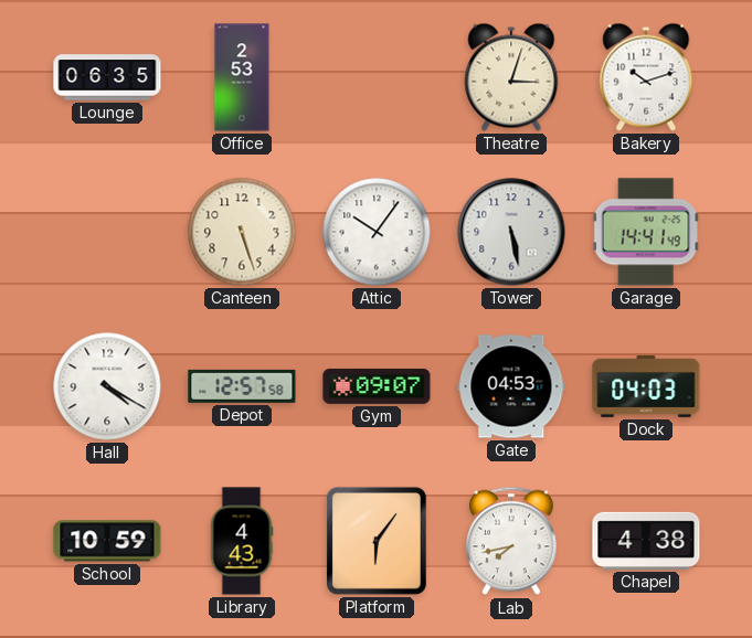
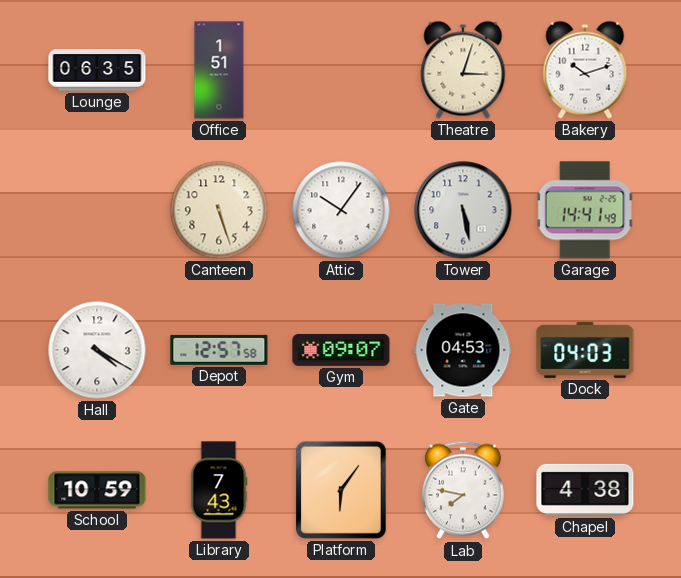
Office: 2:53 -> 1:51 (219, 70)
Library: 4:43 -> 7:43 (219, 490)
Lab: 7:43 -> 7:47 (464, 490)
